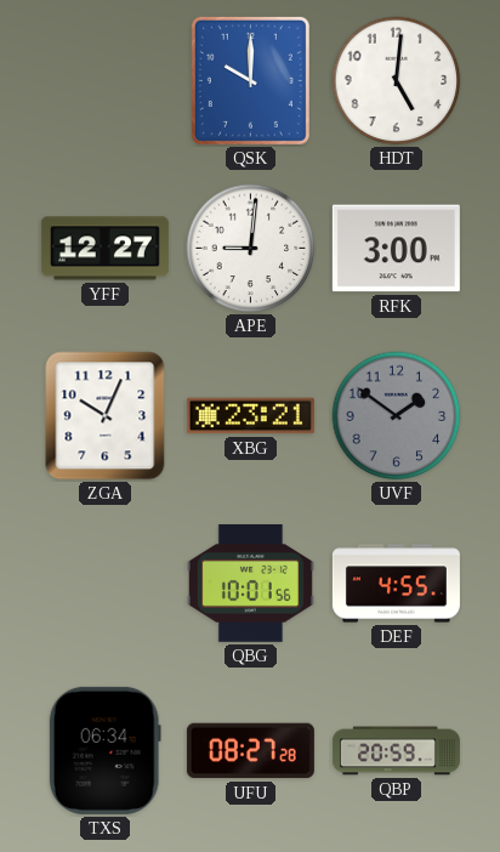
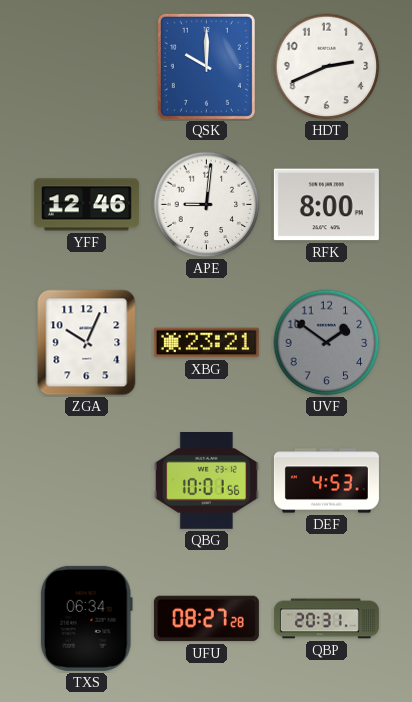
HDT: 5:01 -> 2:41 (327, 67)
YFF: 12:27 -> 12:46 (86, 205)
RFK: 3:00 -> 8:00 (326, 205)
DEF: 4:55 -> 4:53 (326, 481)
QBP: 20:59 -> 20:31 (326, 619)
